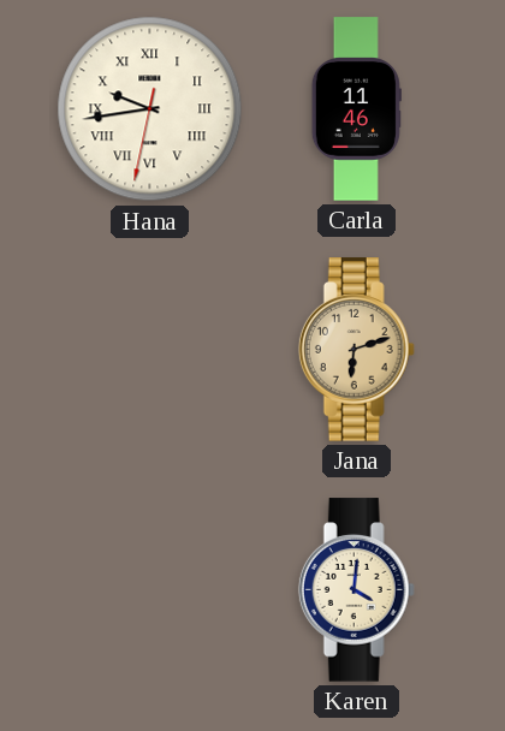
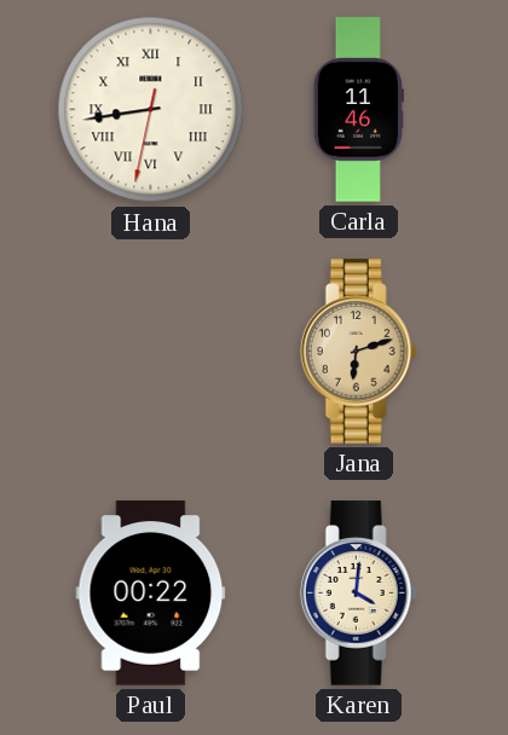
Hana: 9:43 -> 8:43 (151, 110)
Paul: none -> 00:22 (151, 594)
